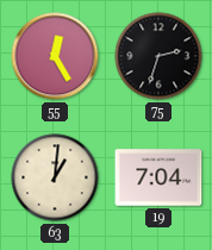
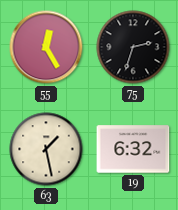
63: 1:01 -> 1:28 (46, 149)
19: 7:04 -> 6:32 (133, 149)
